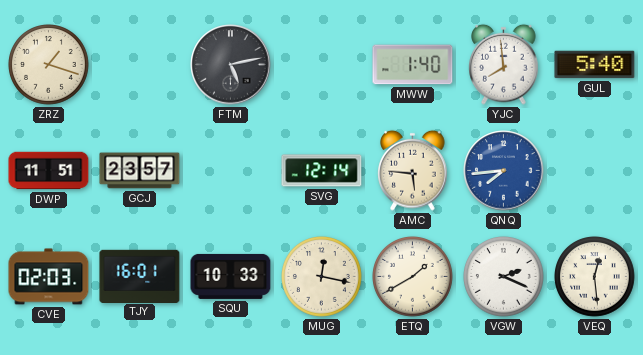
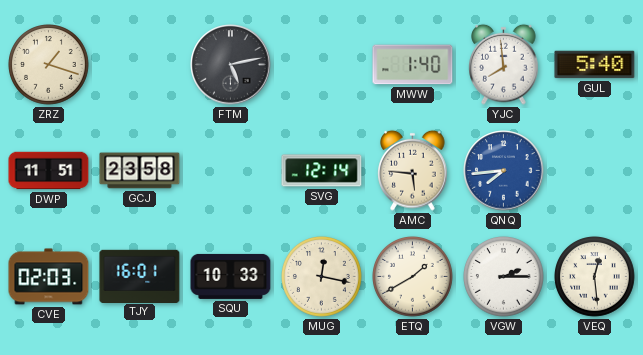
GCJ: 23:57 -> 23:58 (140, 171)
VGW: 2:19 -> 2:15 (504, 277)
